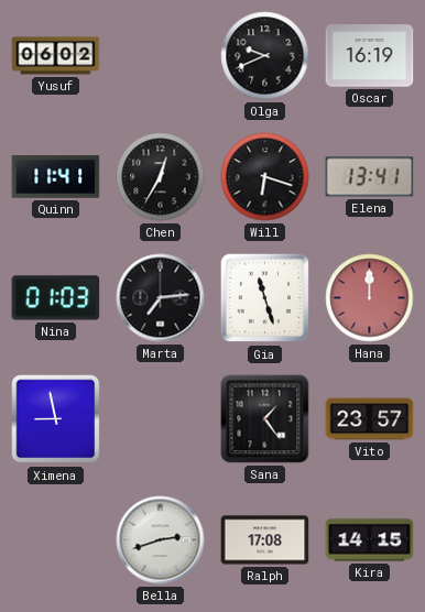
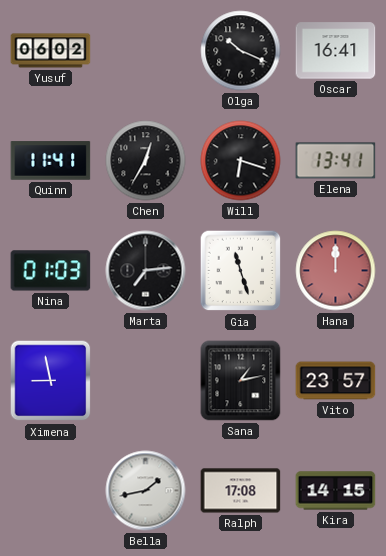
Olga: 9:41 -> 10:19 (241, 51)
Oscar: 16:19 -> 16:41 (336, 51)
Sana: 1:24 -> 1:13 (241, 381)
Bella: 2:42 -> 1:43 (146, 491)
